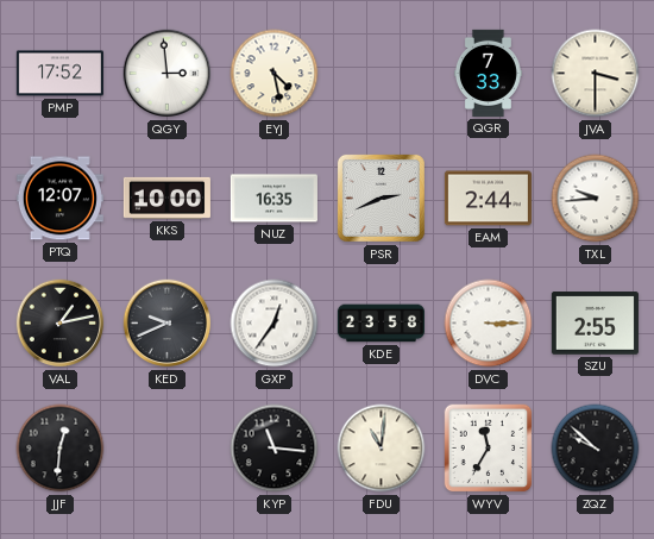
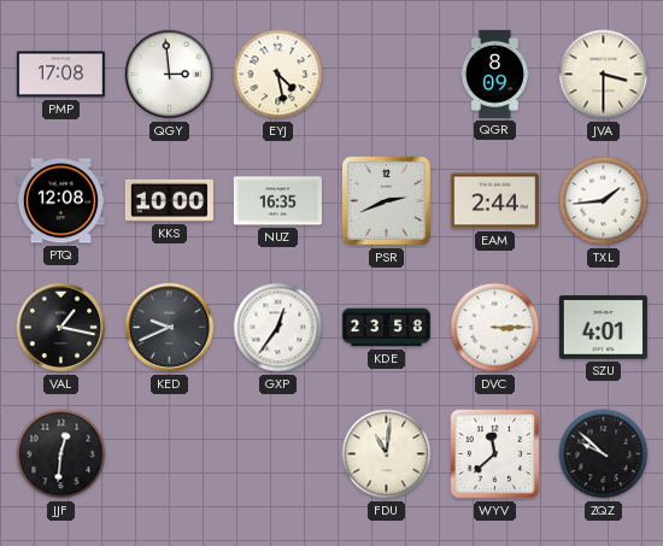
PMP: 17:52 -> 17:08 (60, 75)
QGR: 7:33 -> 8:09 (494, 74)
PTQ: 12:07 -> 12:08 (60, 201)
TXL: 9:44 -> 1:44 (604, 201)
VAL: 1:13 -> 1:17 (61, 328)
SZU: 2:55 -> 4:01 (603, 328)
KYP: 11:16 -> none (275, 449)
WYV: 11:35 -> 11:38 (495, 454)
